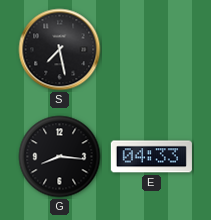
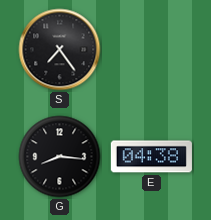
S: 7:28 -> 7:24 (60, 50)
E: 04:33 -> 04:38 (151, 157)
